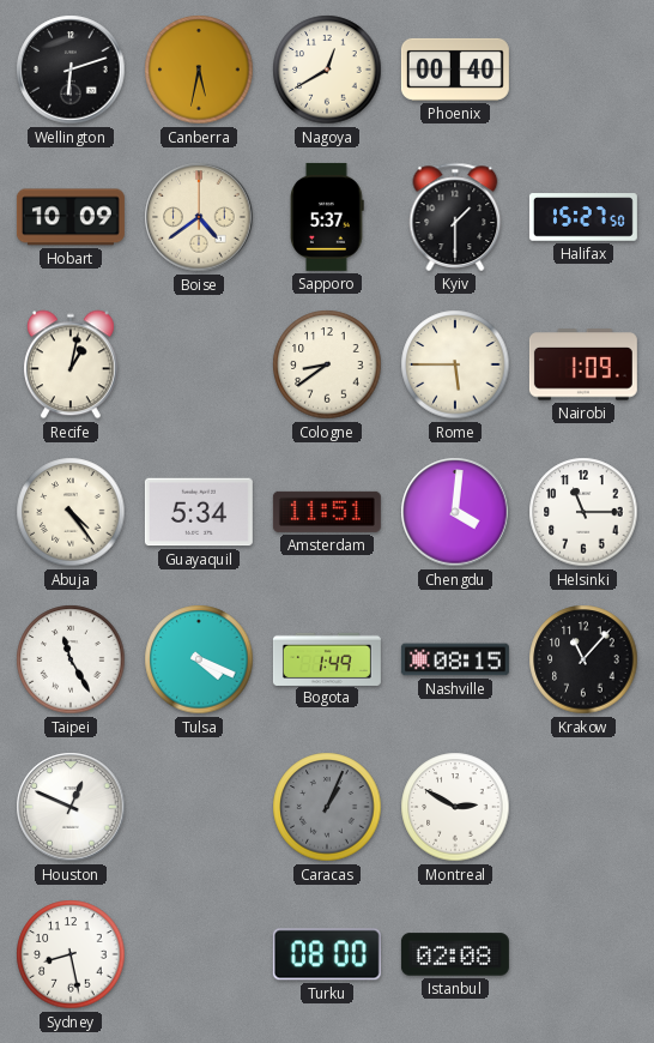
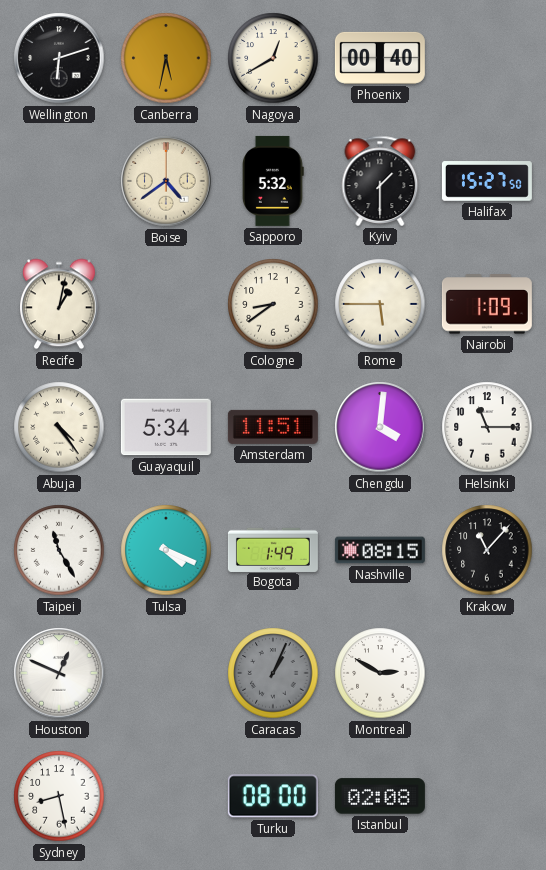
Hobart: 10:09 -> none (71, 217)
Sapporo: 5:37 -> 5:32 (274, 181)
